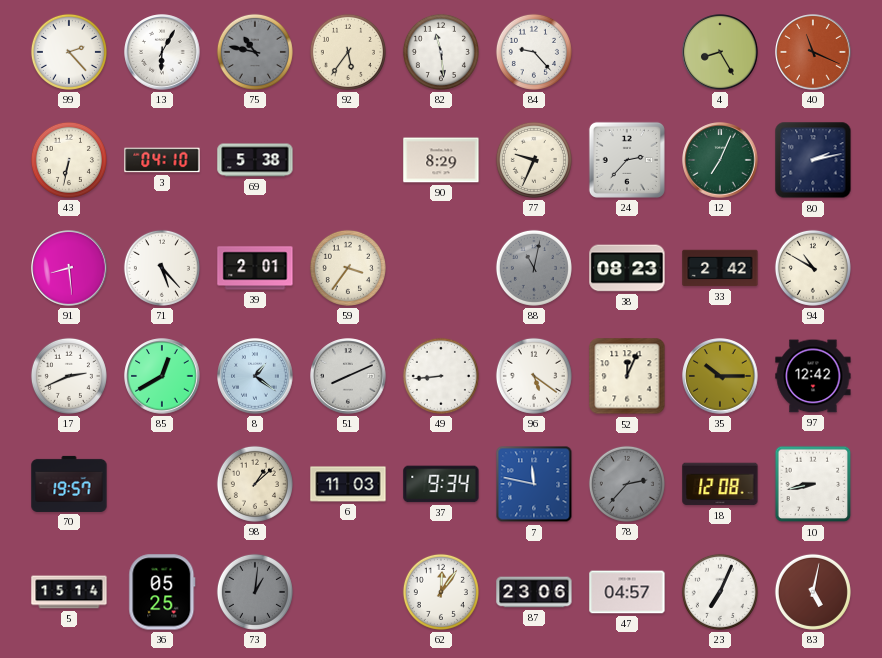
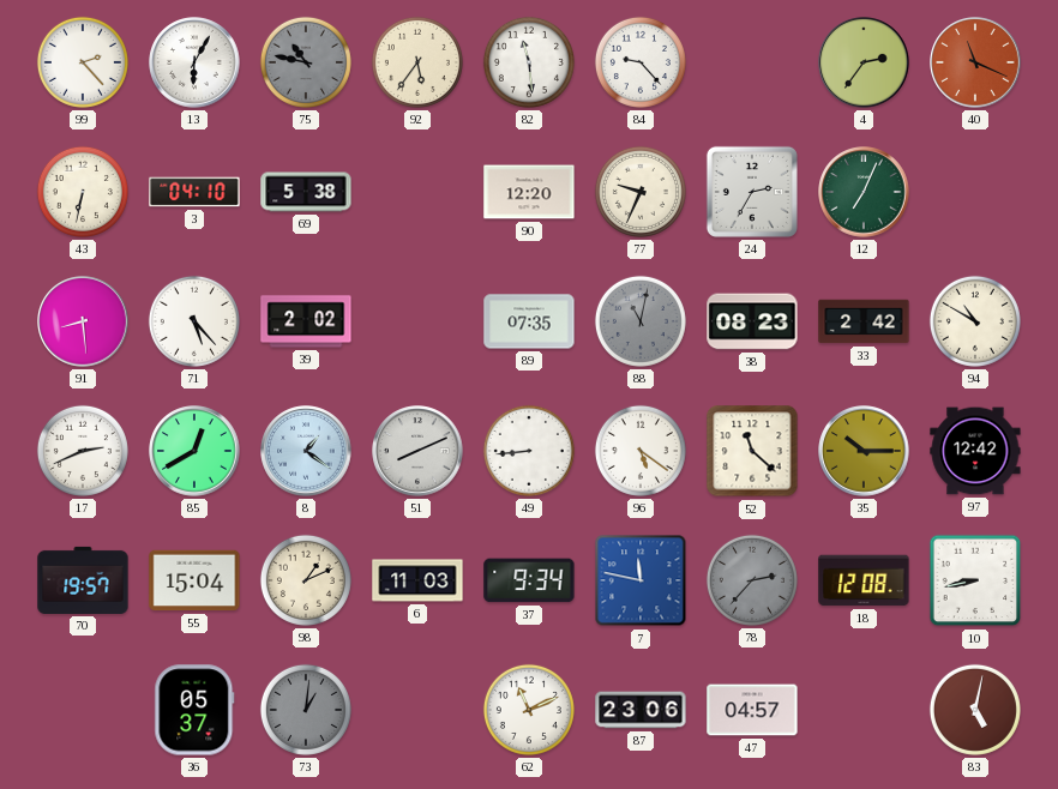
4: 8:25 -> 2:36 (864, 62)
90: 8:29 -> 12:20 (529, 192)
24: 2:37 -> 2:35 (752, 192)
80: 2:13 -> none (813, 160)
39: 2:01 -> 2:02 (306, 321)
59: 3:36 -> none (348, 268)
89: none -> 07:35 (529, 321)
52: 12:04 -> 11:22 (752, 451)
55: none -> 15:04 (194, 580)
98: 1:08 -> 1:11 (306, 580)
5: 15:14 -> none (69, 592)
36: 05:25 -> 05:37 (194, 710)
62: 12:06 -> 11:11 (529, 710)
23: 7:04 -> none (720, 592)
